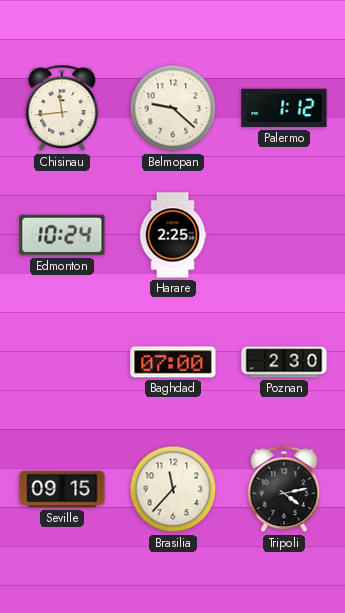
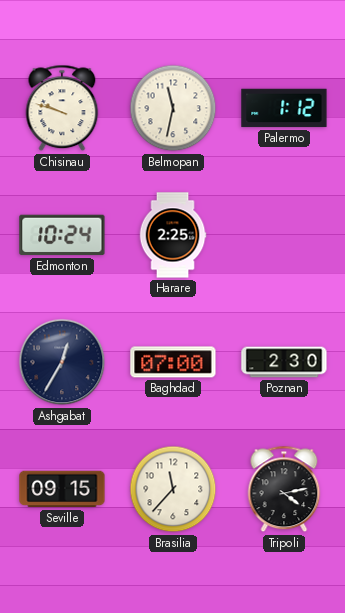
Chisinau: 11:44 -> 9:48 (62, 108)
Belmopan: 9:22 -> 11:32 (173, 108)
Ashgabat: none -> 12:35 (62, 362)
